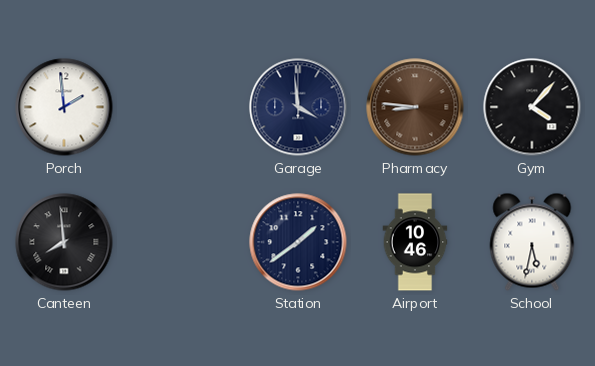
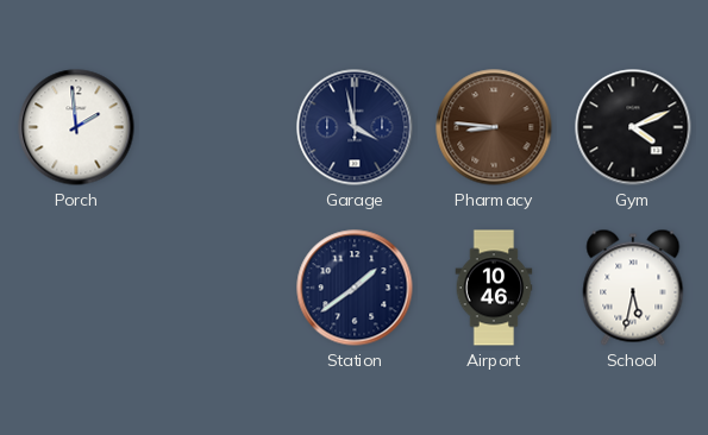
Garage: 3:59 -> 3:58 (355, 127)
Gym: 4:07 -> 4:11 (633, 127)
Canteen: 7:59 -> none (64, 242)
